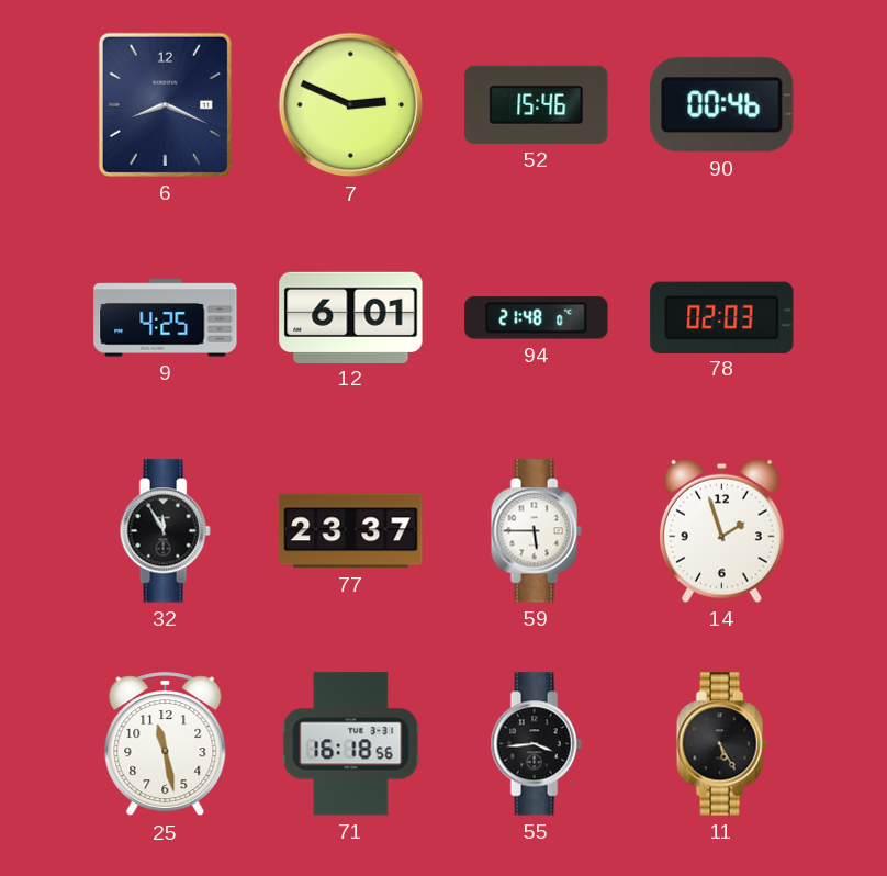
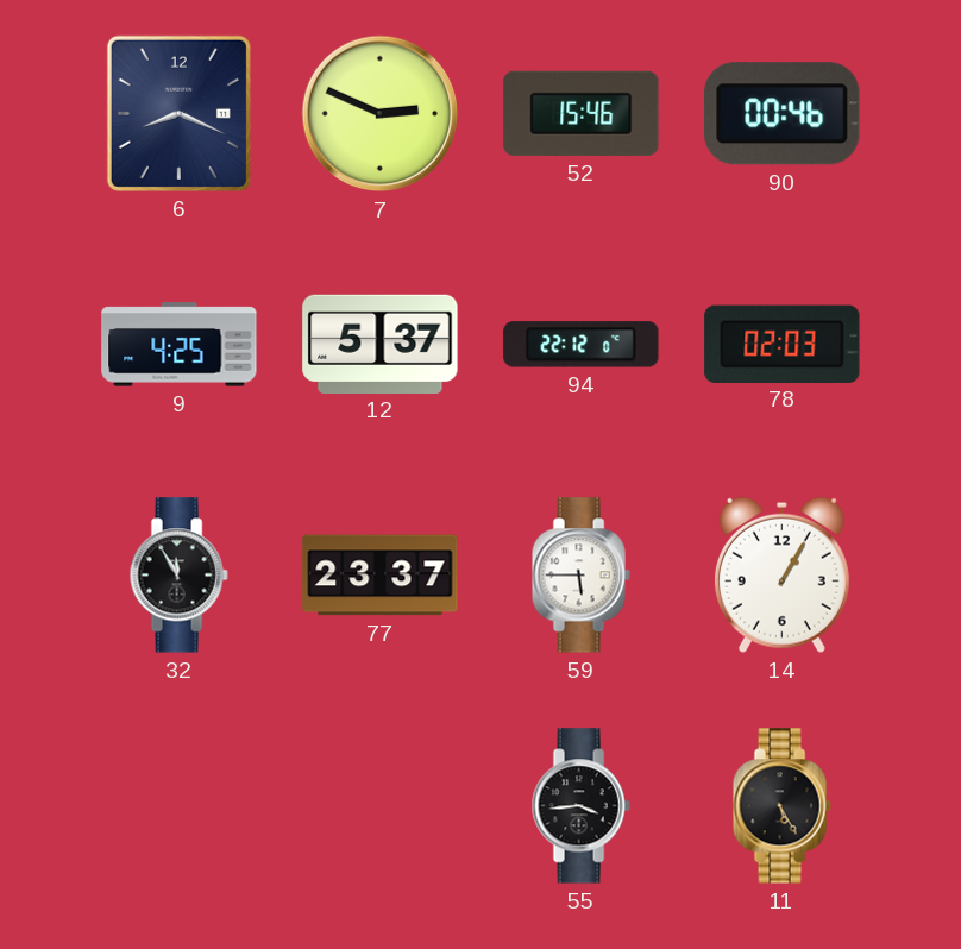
12: 6:01 -> 5:37 (381, 344)
94: 21:48 -> 22:12 (582, 345)
14: 1:57 -> 1:05 (781, 574)
25: 11:28 -> none (166, 744)
71: 16:18 -> none (351, 744)
